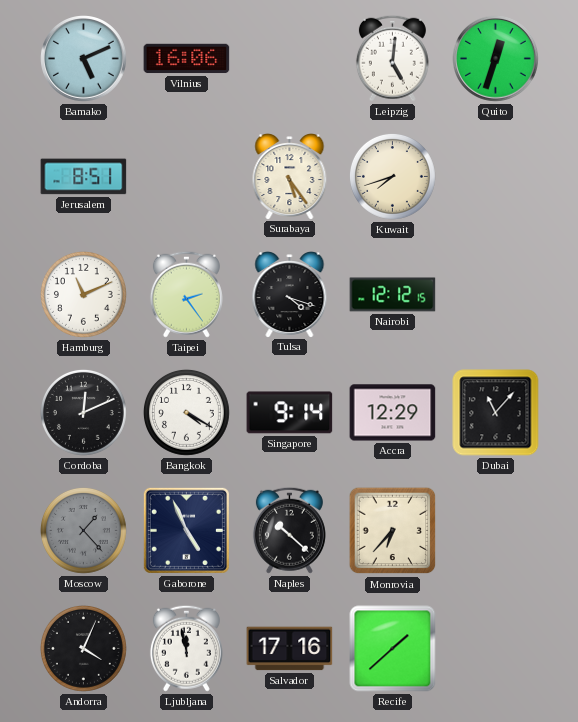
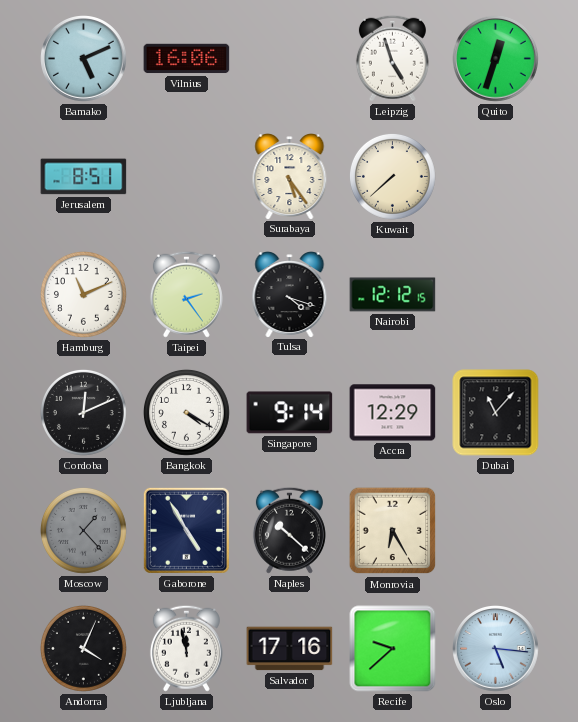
Leipzig: 5:01 -> 4:57 (392, 58)
Kuwait: 7:42 -> 7:38 (392, 176)
Gaborone: 4:56 -> 4:55 (186, 530)
Monrovia: 6:37 -> 6:25 (393, 531)
Recife: 1:38 -> 9:38 (393, 649)
Oslo: none -> 5:16 (496, 649)
